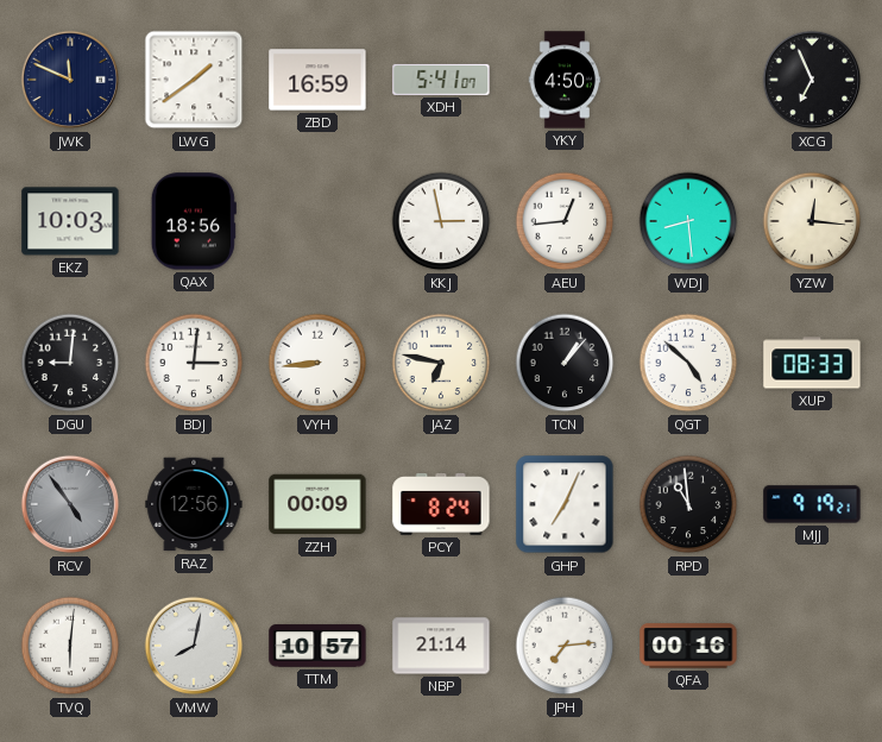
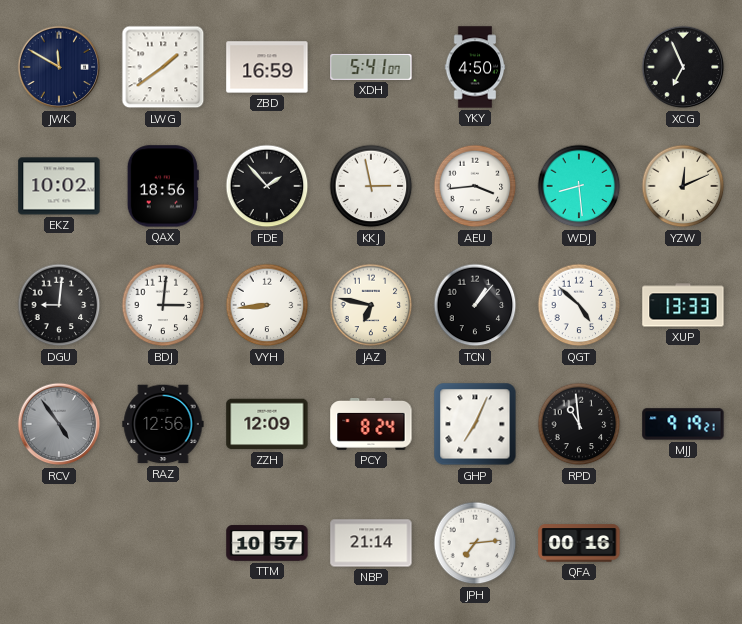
JWK: 11:49 -> 11:50 (59, 67)
EKZ: 10:03 -> 10:02 (59, 186)
FDE: none -> 1:53 (267, 186)
AEU: 12:44 -> 3:44 (475, 186)
YZW: 12:16 -> 12:11 (683, 186)
XUP: 08:33 -> 13:33 (683, 305)
ZZH: 00:09 -> 12:09 (267, 424)
TVQ: 6:01 -> none (70, 646)
VMW: 8:02 -> none (194, 646)
